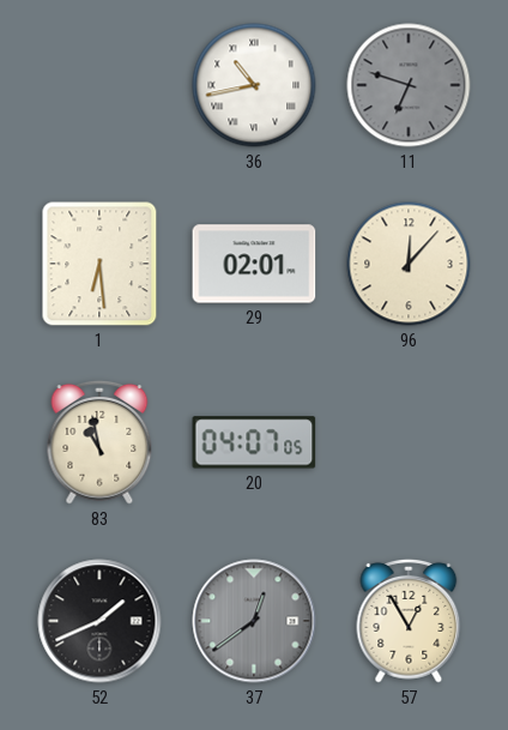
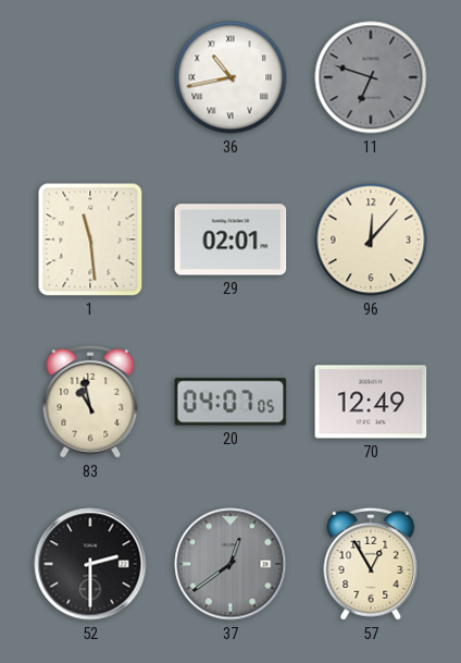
1: 6:29 -> 11:29 (90, 240)
70: none -> 12:49 (371, 402)
52: 1:41 -> 2:30 (90, 564)
